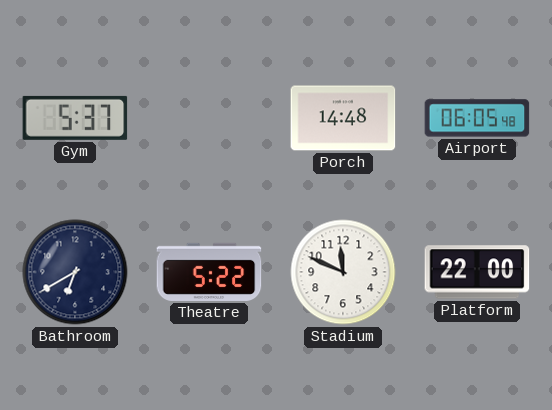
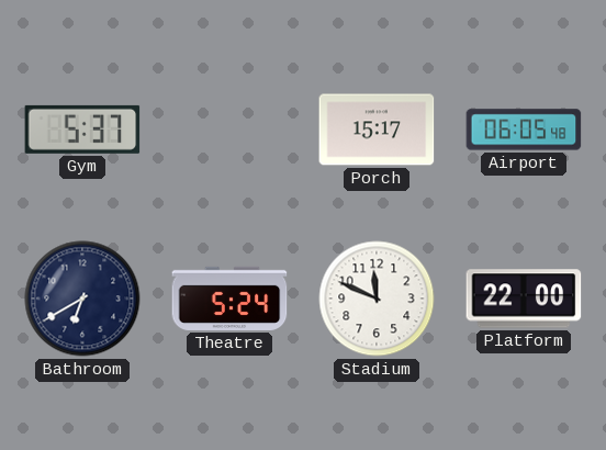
Porch: 14:48 -> 15:17 (377, 130)
Theatre: 5:22 -> 5:24 (229, 299)
